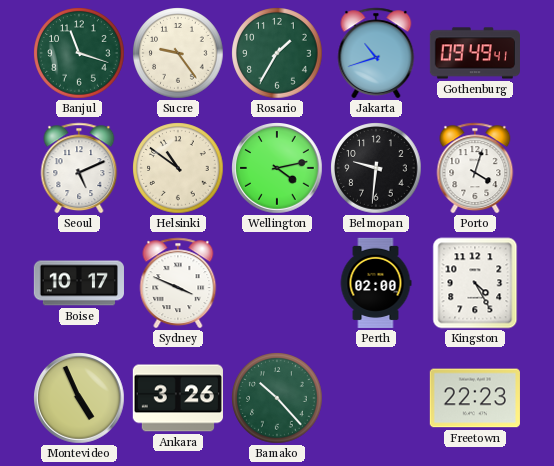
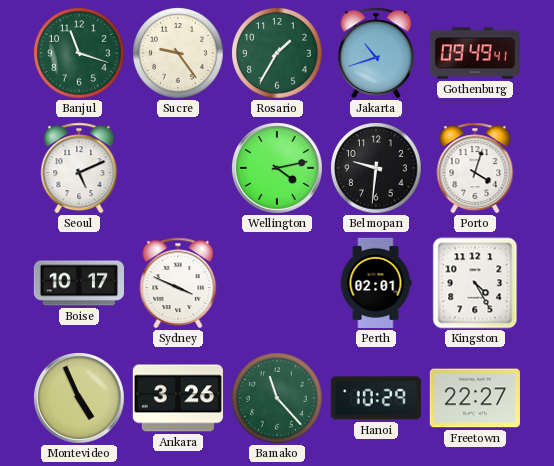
Helsinki: 10:51 -> none (178, 168)
Perth: 02:00 -> 02:01 (376, 283)
Bamako: 10:23 -> 11:23 (277, 398)
Hanoi: none -> 10:29 (376, 398)
Freetown: 22:23 -> 22:27 (475, 398)
